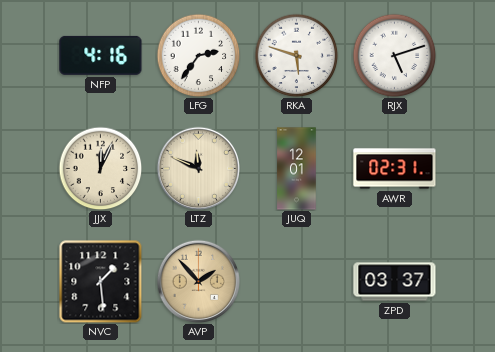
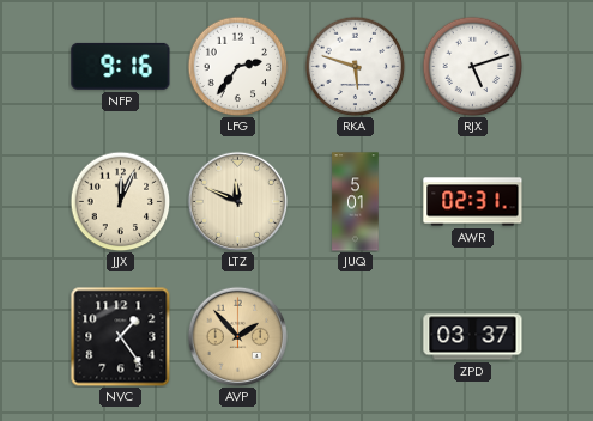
NFP: 4:16 -> 9:16 (121, 66)
JUQ: 12:01 -> 5:01 (356, 202)
NVC: 1:29 -> 1:24 (120, 336)
